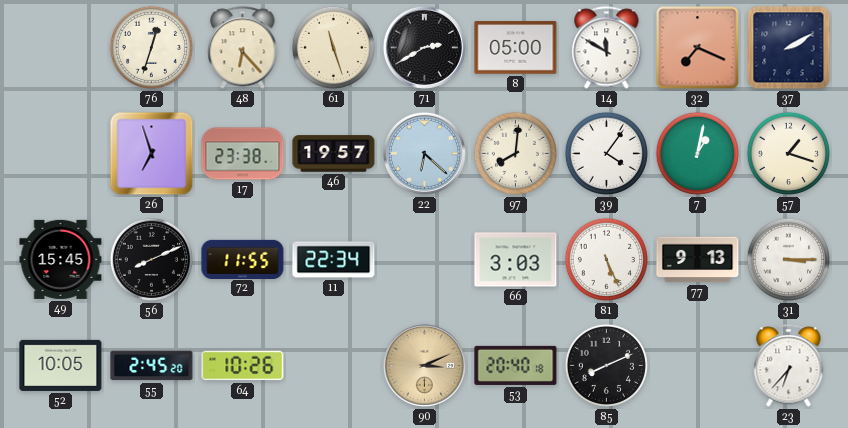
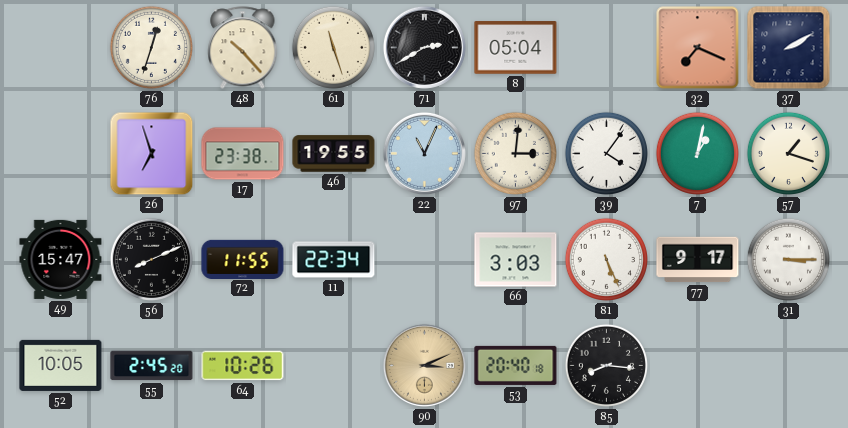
48: 6:23 -> 10:23 (243, 48)
8: 05:00 -> 05:04 (516, 48)
14: 11:50 -> none (607, 48)
46: 19:57 -> 19:55 (334, 154)
22: 6:22 -> 11:04 (424, 153)
97: 8:01 -> 3:01 (515, 153)
49: 15:45 -> 15:47 (61, 259)
77: 9:13 -> 9:17 (698, 260)
85: 8:11 -> 8:16 (606, 365)
23: 6:37 -> none (789, 366)
